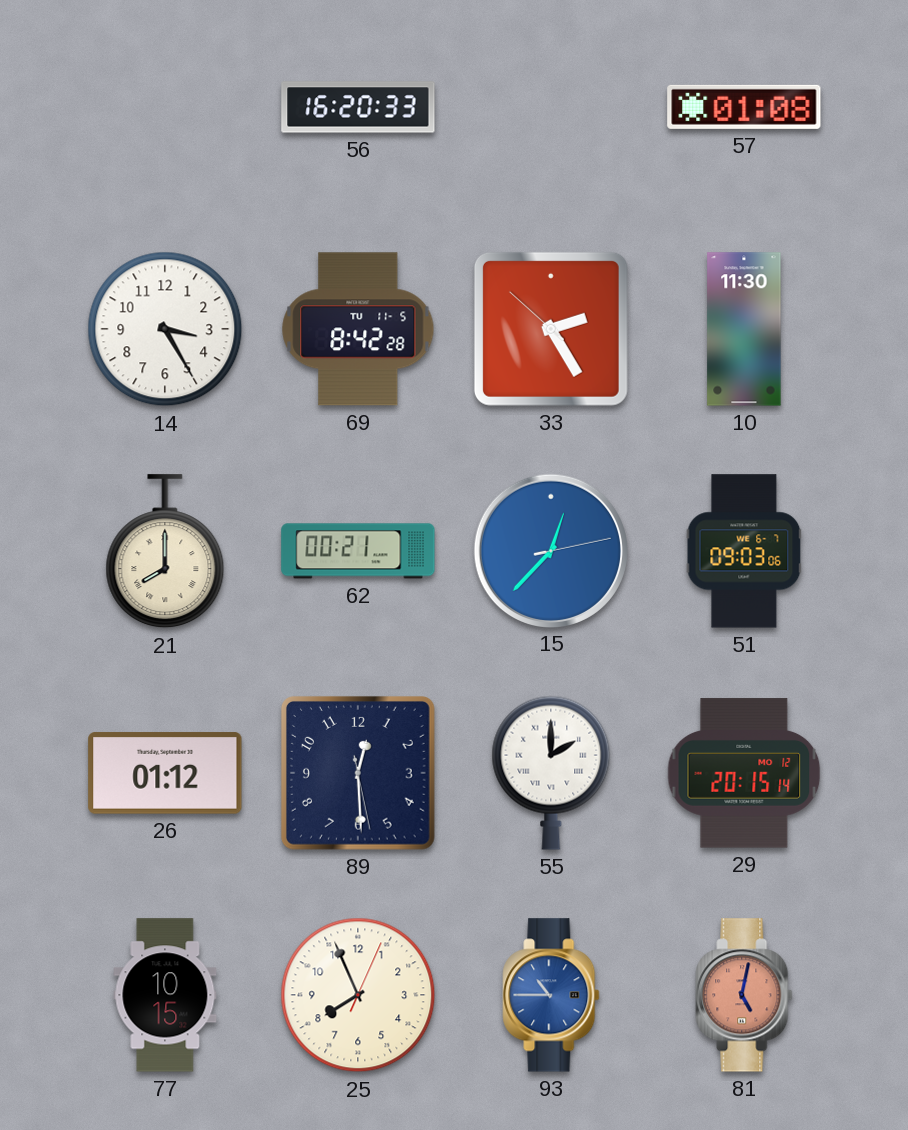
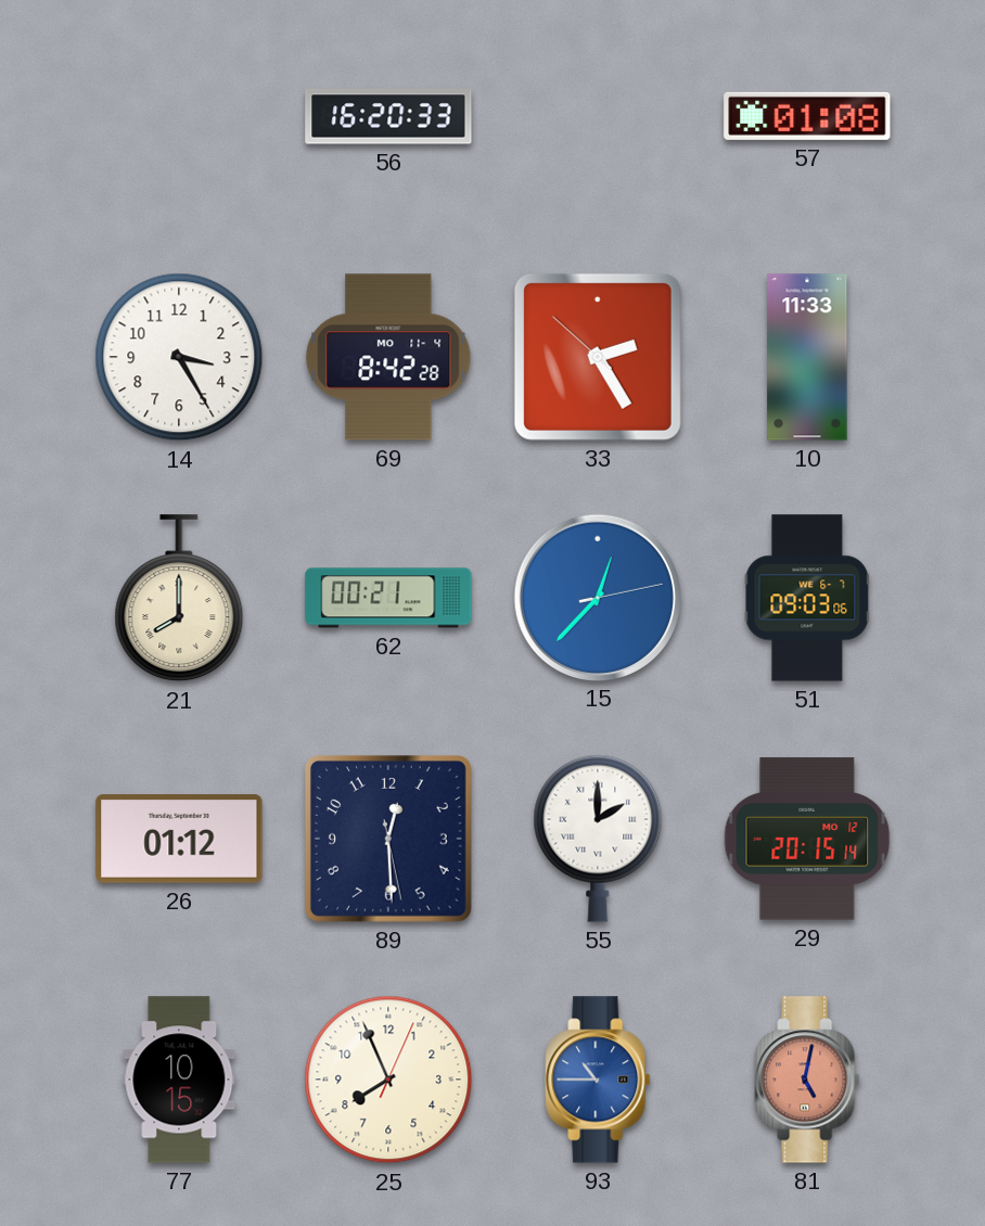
69 date: TU 11-5 -> MO 11-4 (388, 357)
10: 11:30 -> 11:33 (807, 357)
